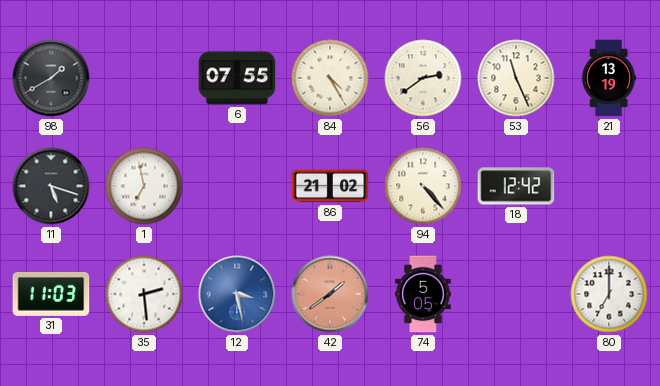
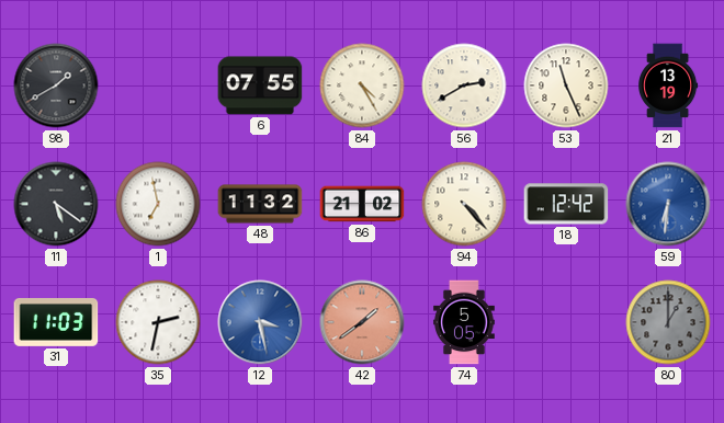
56: 2:39 -> 2:40 (464, 85)
11: 5:18 -> 5:21 (56, 204)
48: none -> 11:32 (260, 204)
59: none -> 6:31 (668, 204)
35: 2:29 -> 2:32 (158, 322)
80: 7:00 -> 1:00 (668, 322)
80 dial: white -> grey (668, 322)
